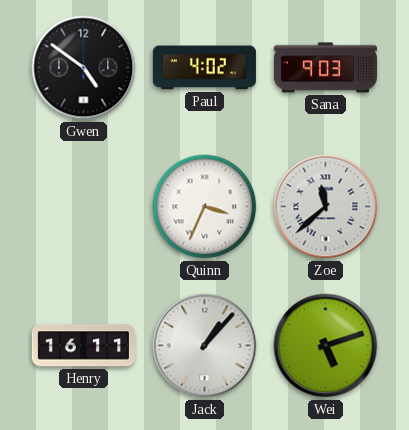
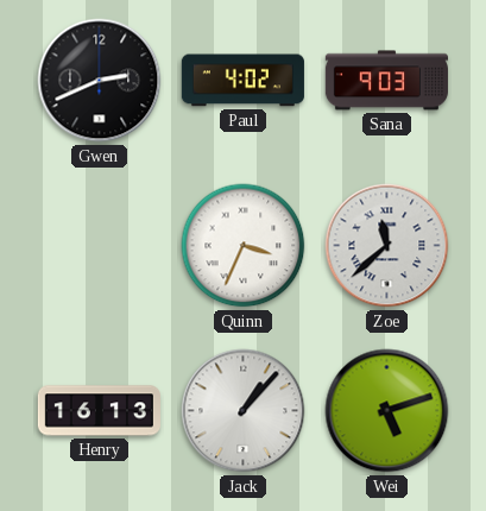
Gwen: 4:51 -> 2:41 (100, 81)
Henry: 16:11 -> 16:13 (99, 411)
